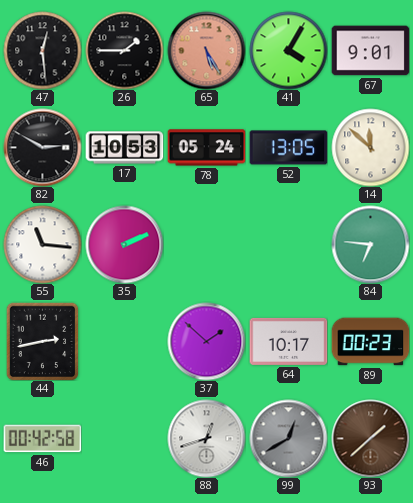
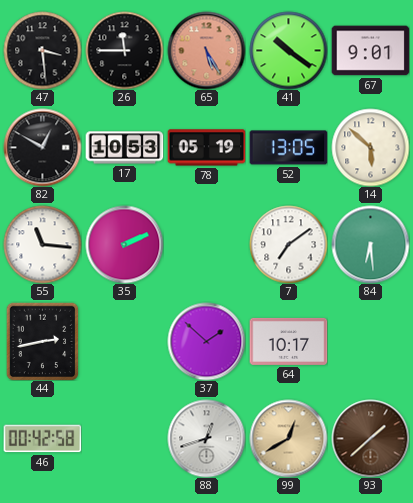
47: 12:29 -> 3:29 (42, 50)
26: 1:45 -> 11:45 (124, 50)
41: 4:05 -> 10:21 (288, 50)
82: 2:50 -> 12:50 (42, 147)
78: 05:24 -> 05:19 (206, 148)
14: 11:52 -> 5:52 (370, 147)
7: none -> 7:09 (288, 244)
84: 6:46 -> 6:29 (370, 244)
89: 00:23 -> none (370, 342)
99 dial: grey -> champagne (288, 438)
